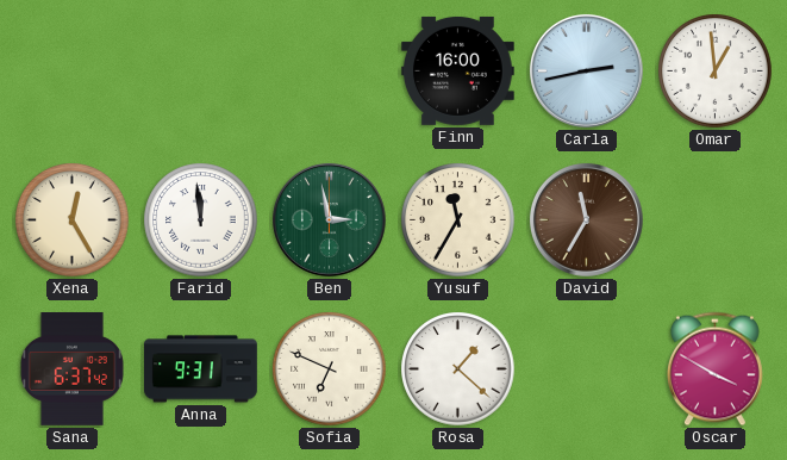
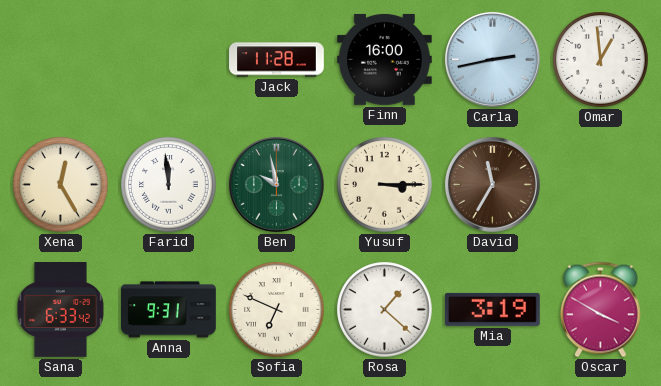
Jack: none -> 11:28 (277, 60)
Ben: 2:58 -> 9:58 (276, 184)
Yusuf: 11:35 -> 3:15 (385, 185)
Sana: 6:37 -> 6:33 (60, 310)
Mia: none -> 3:19 (492, 309)
